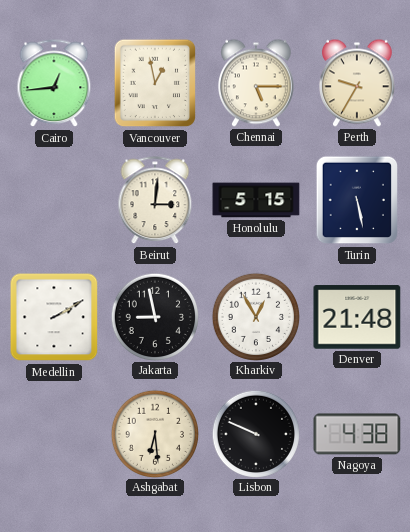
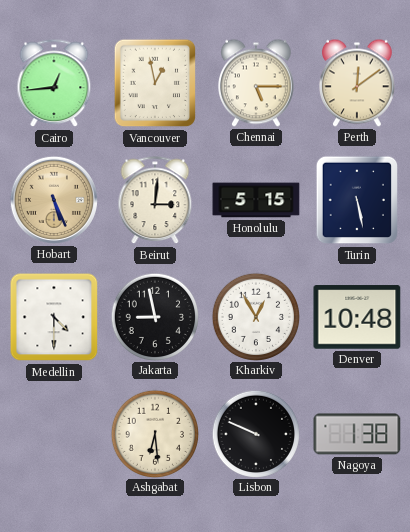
Perth: 9:35 -> 12:09 (358, 83)
Hobart: none -> 5:26 (54, 200)
Medellin: 2:10 -> 4:30 (54, 317)
Denver: 21:48 -> 10:48 (357, 317)
Nagoya: 4:38 -> 1:38 (357, 434)
